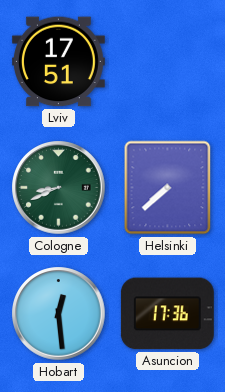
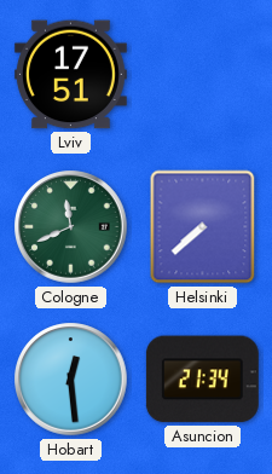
Cologne: 8:41 -> 11:41 (71, 227)
Asuncion: 17:36 -> 21:34 (202, 380)
